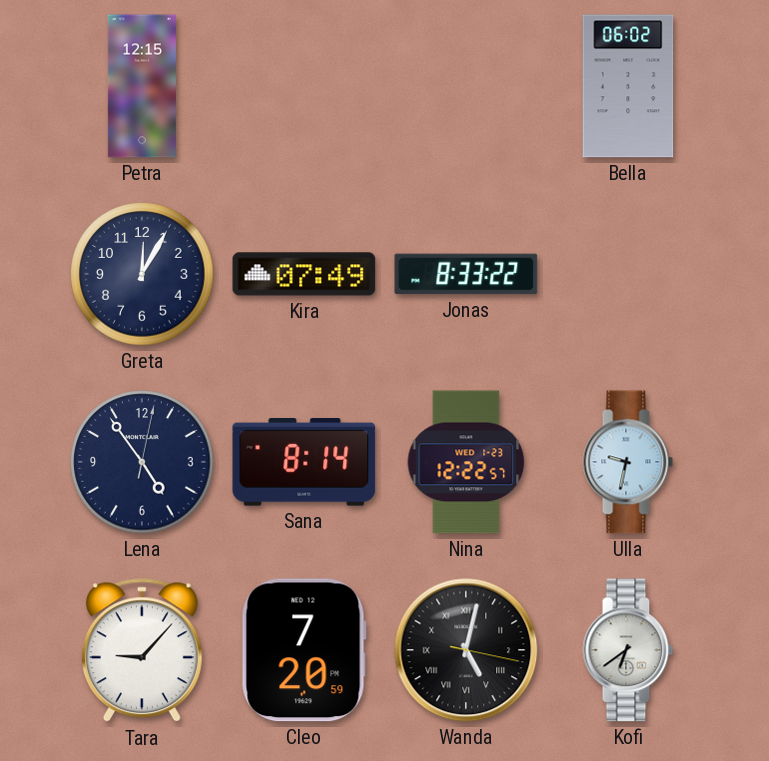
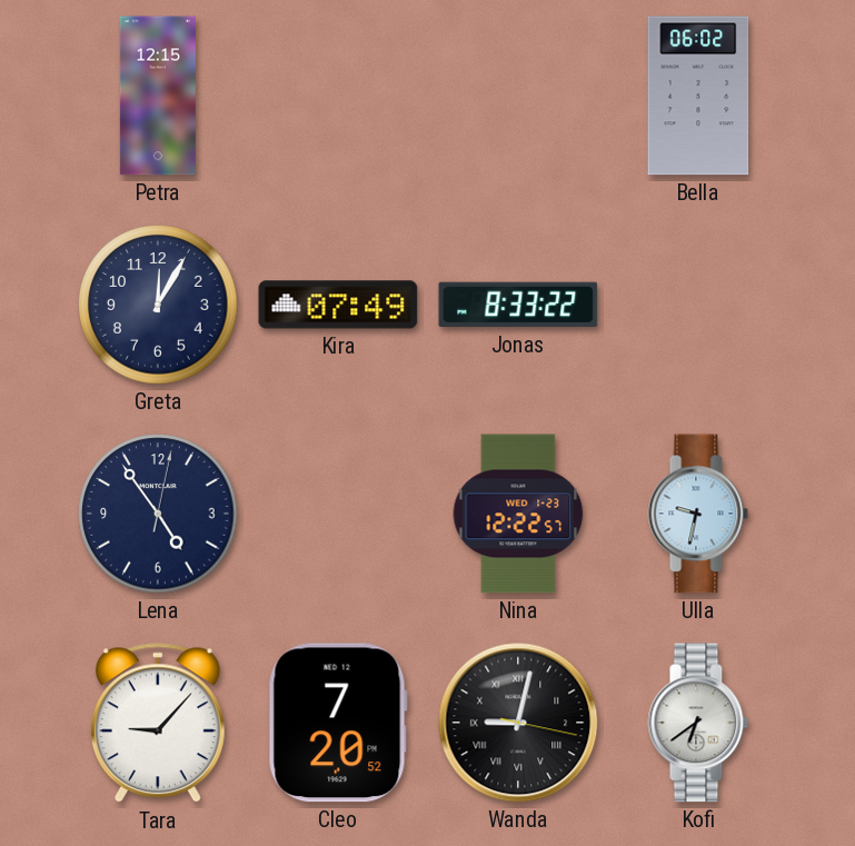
Sana: 8:14 -> none (304, 463)
Cleo: 7:20:59 -> 7:20:52 (338, 723)
Wanda: 5:02 -> 9:02 (518, 723)
